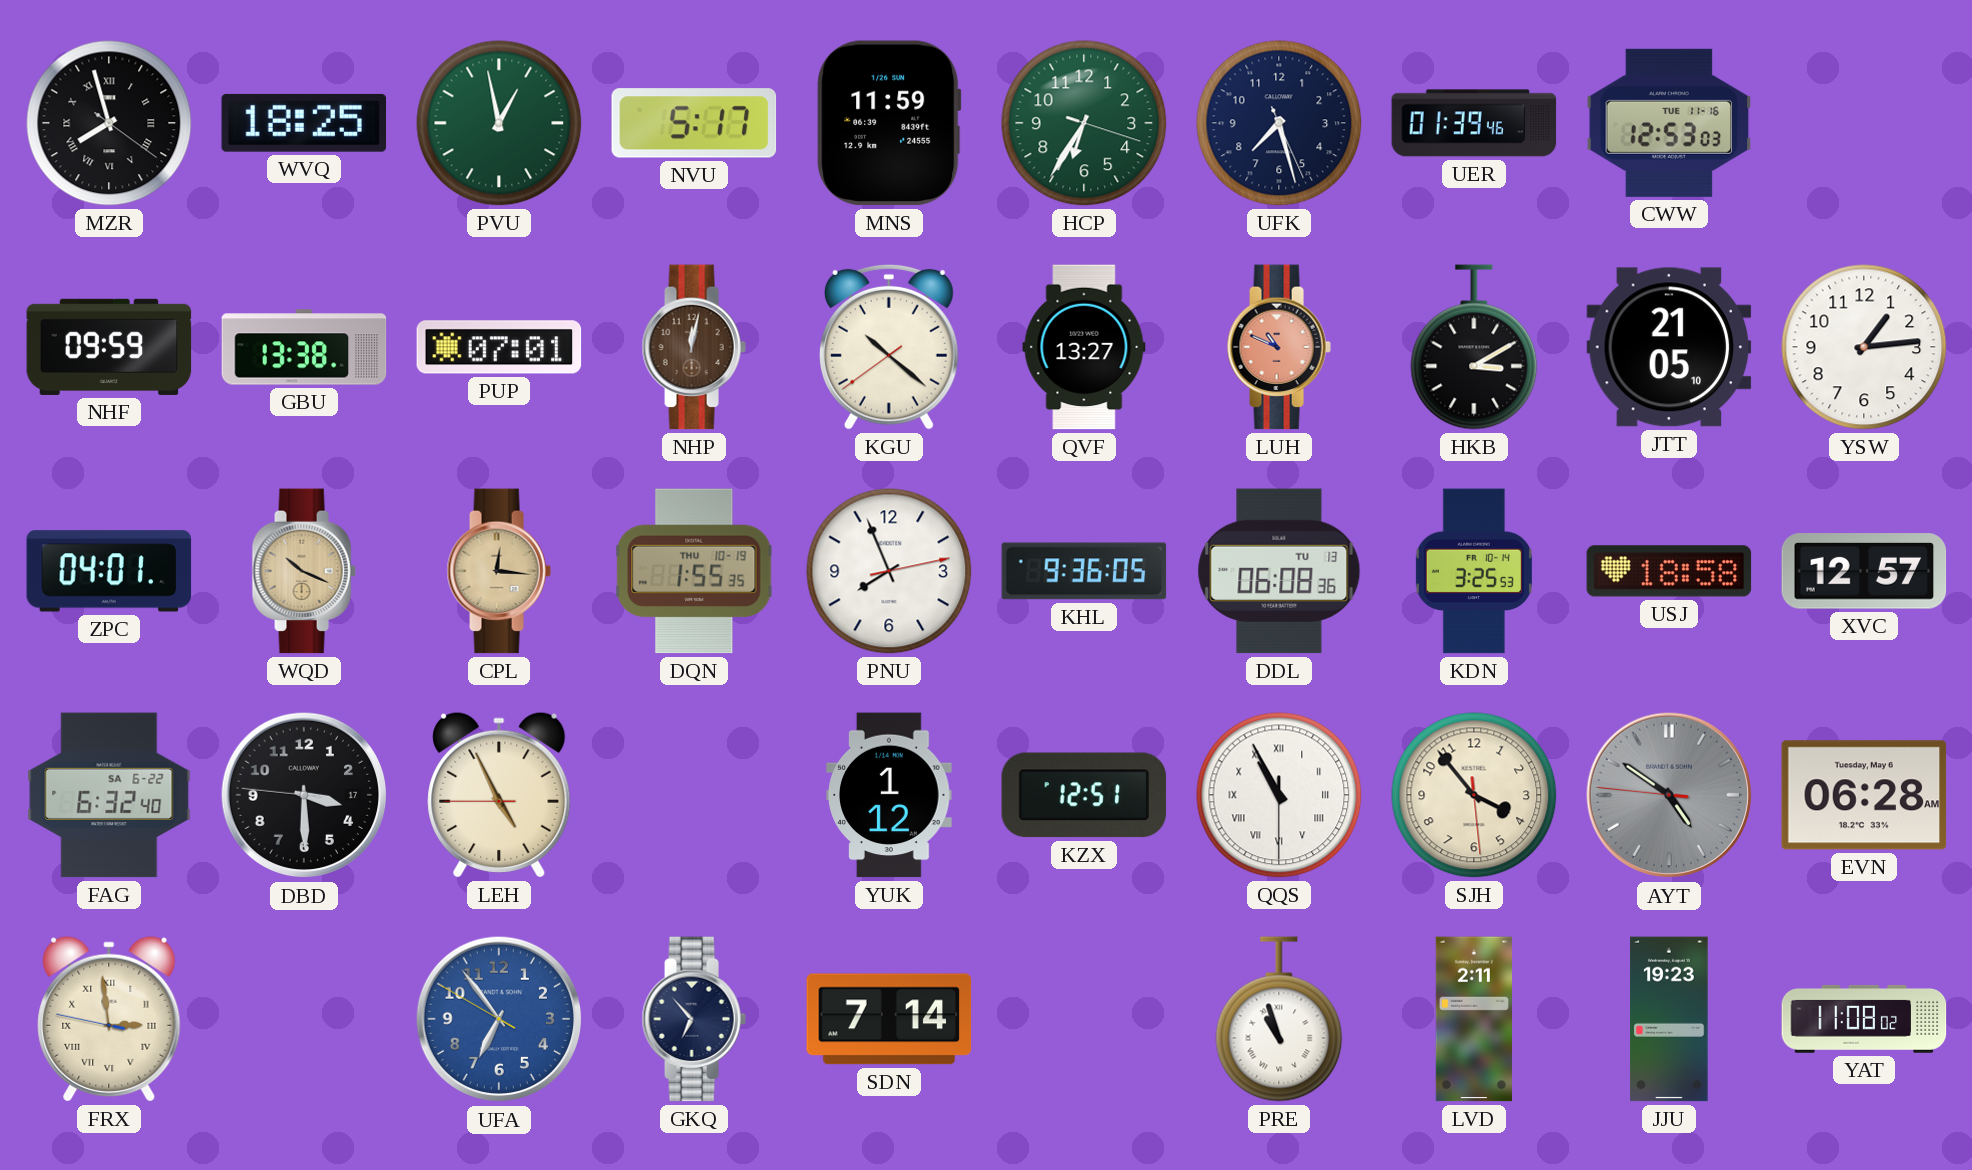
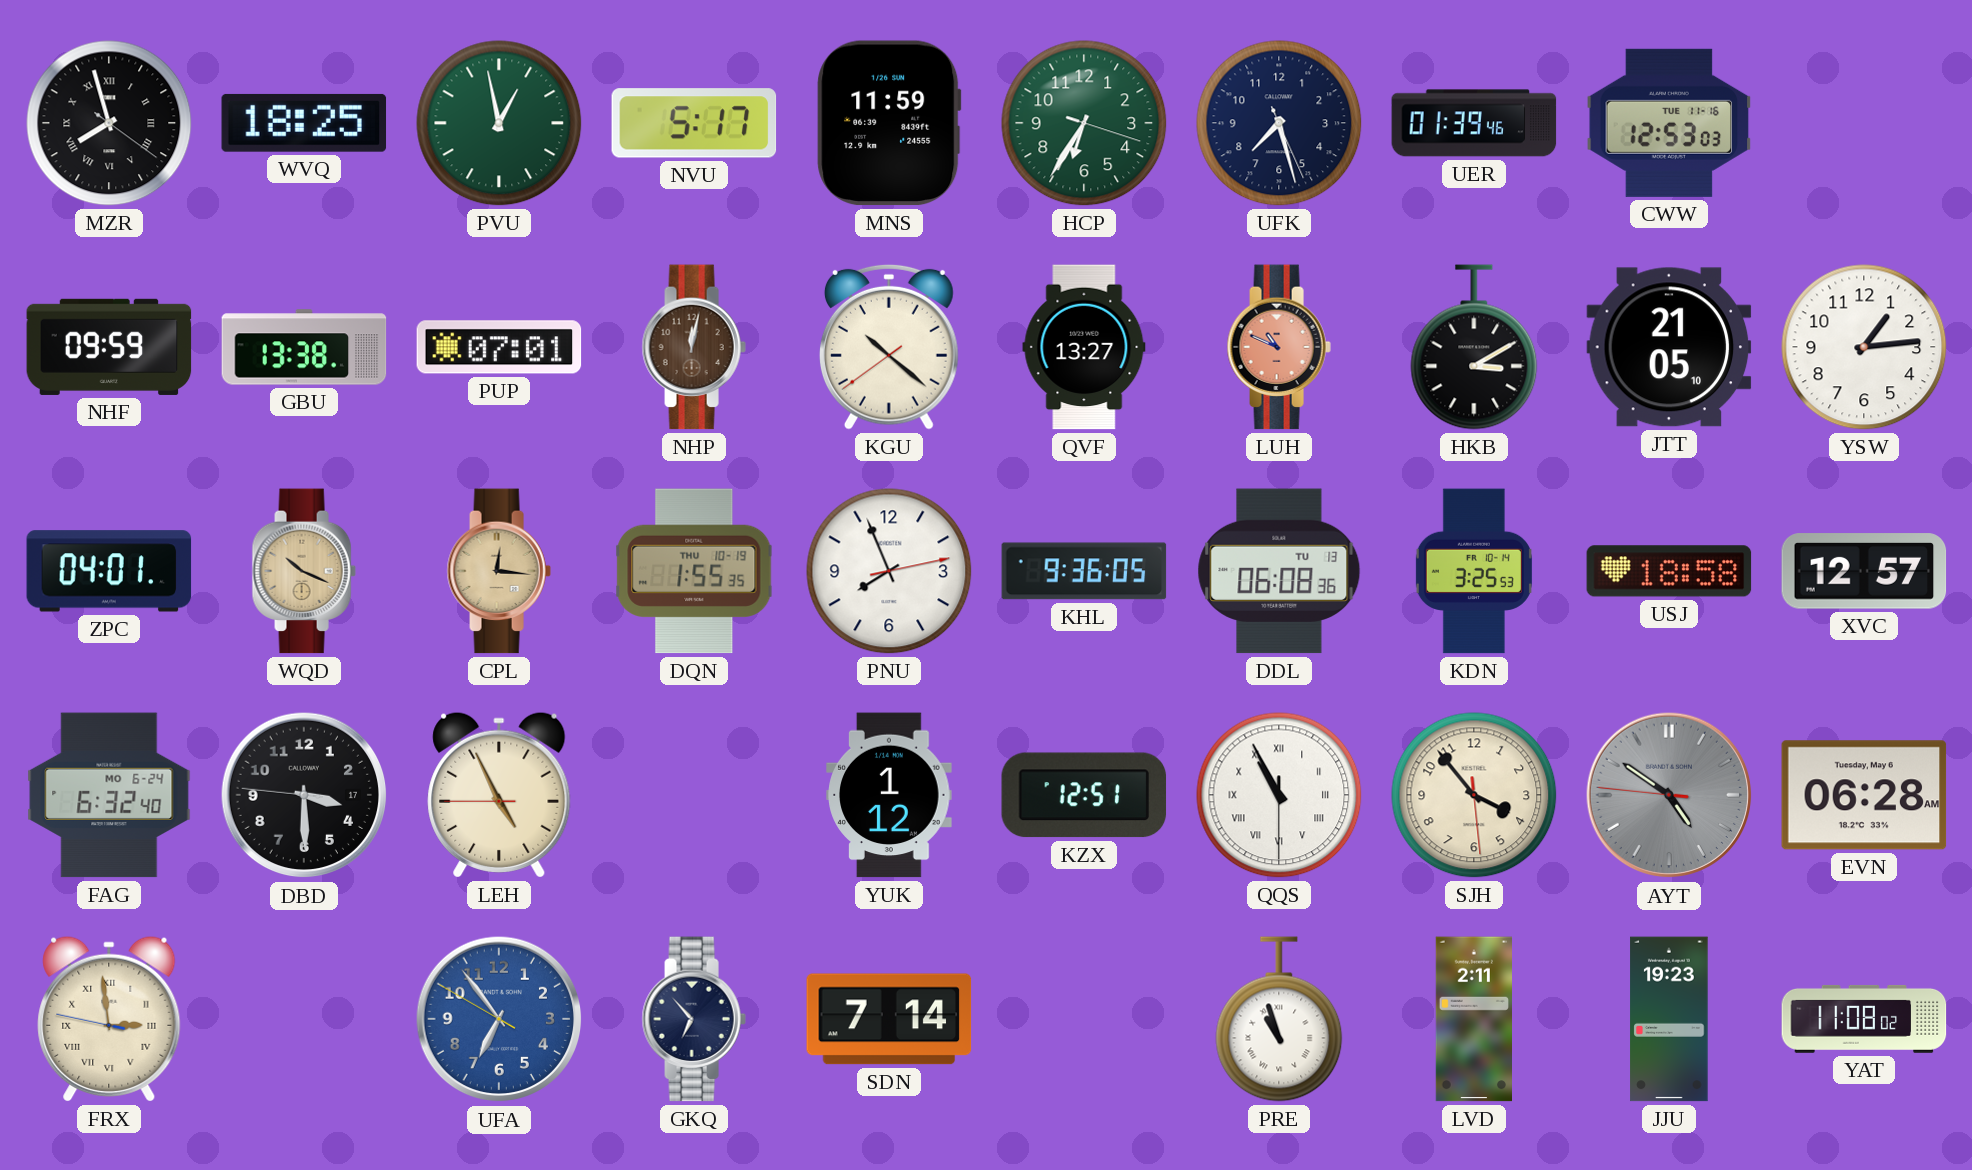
FAG date: SA 6-22 -> MO 6-24 (109, 795)
